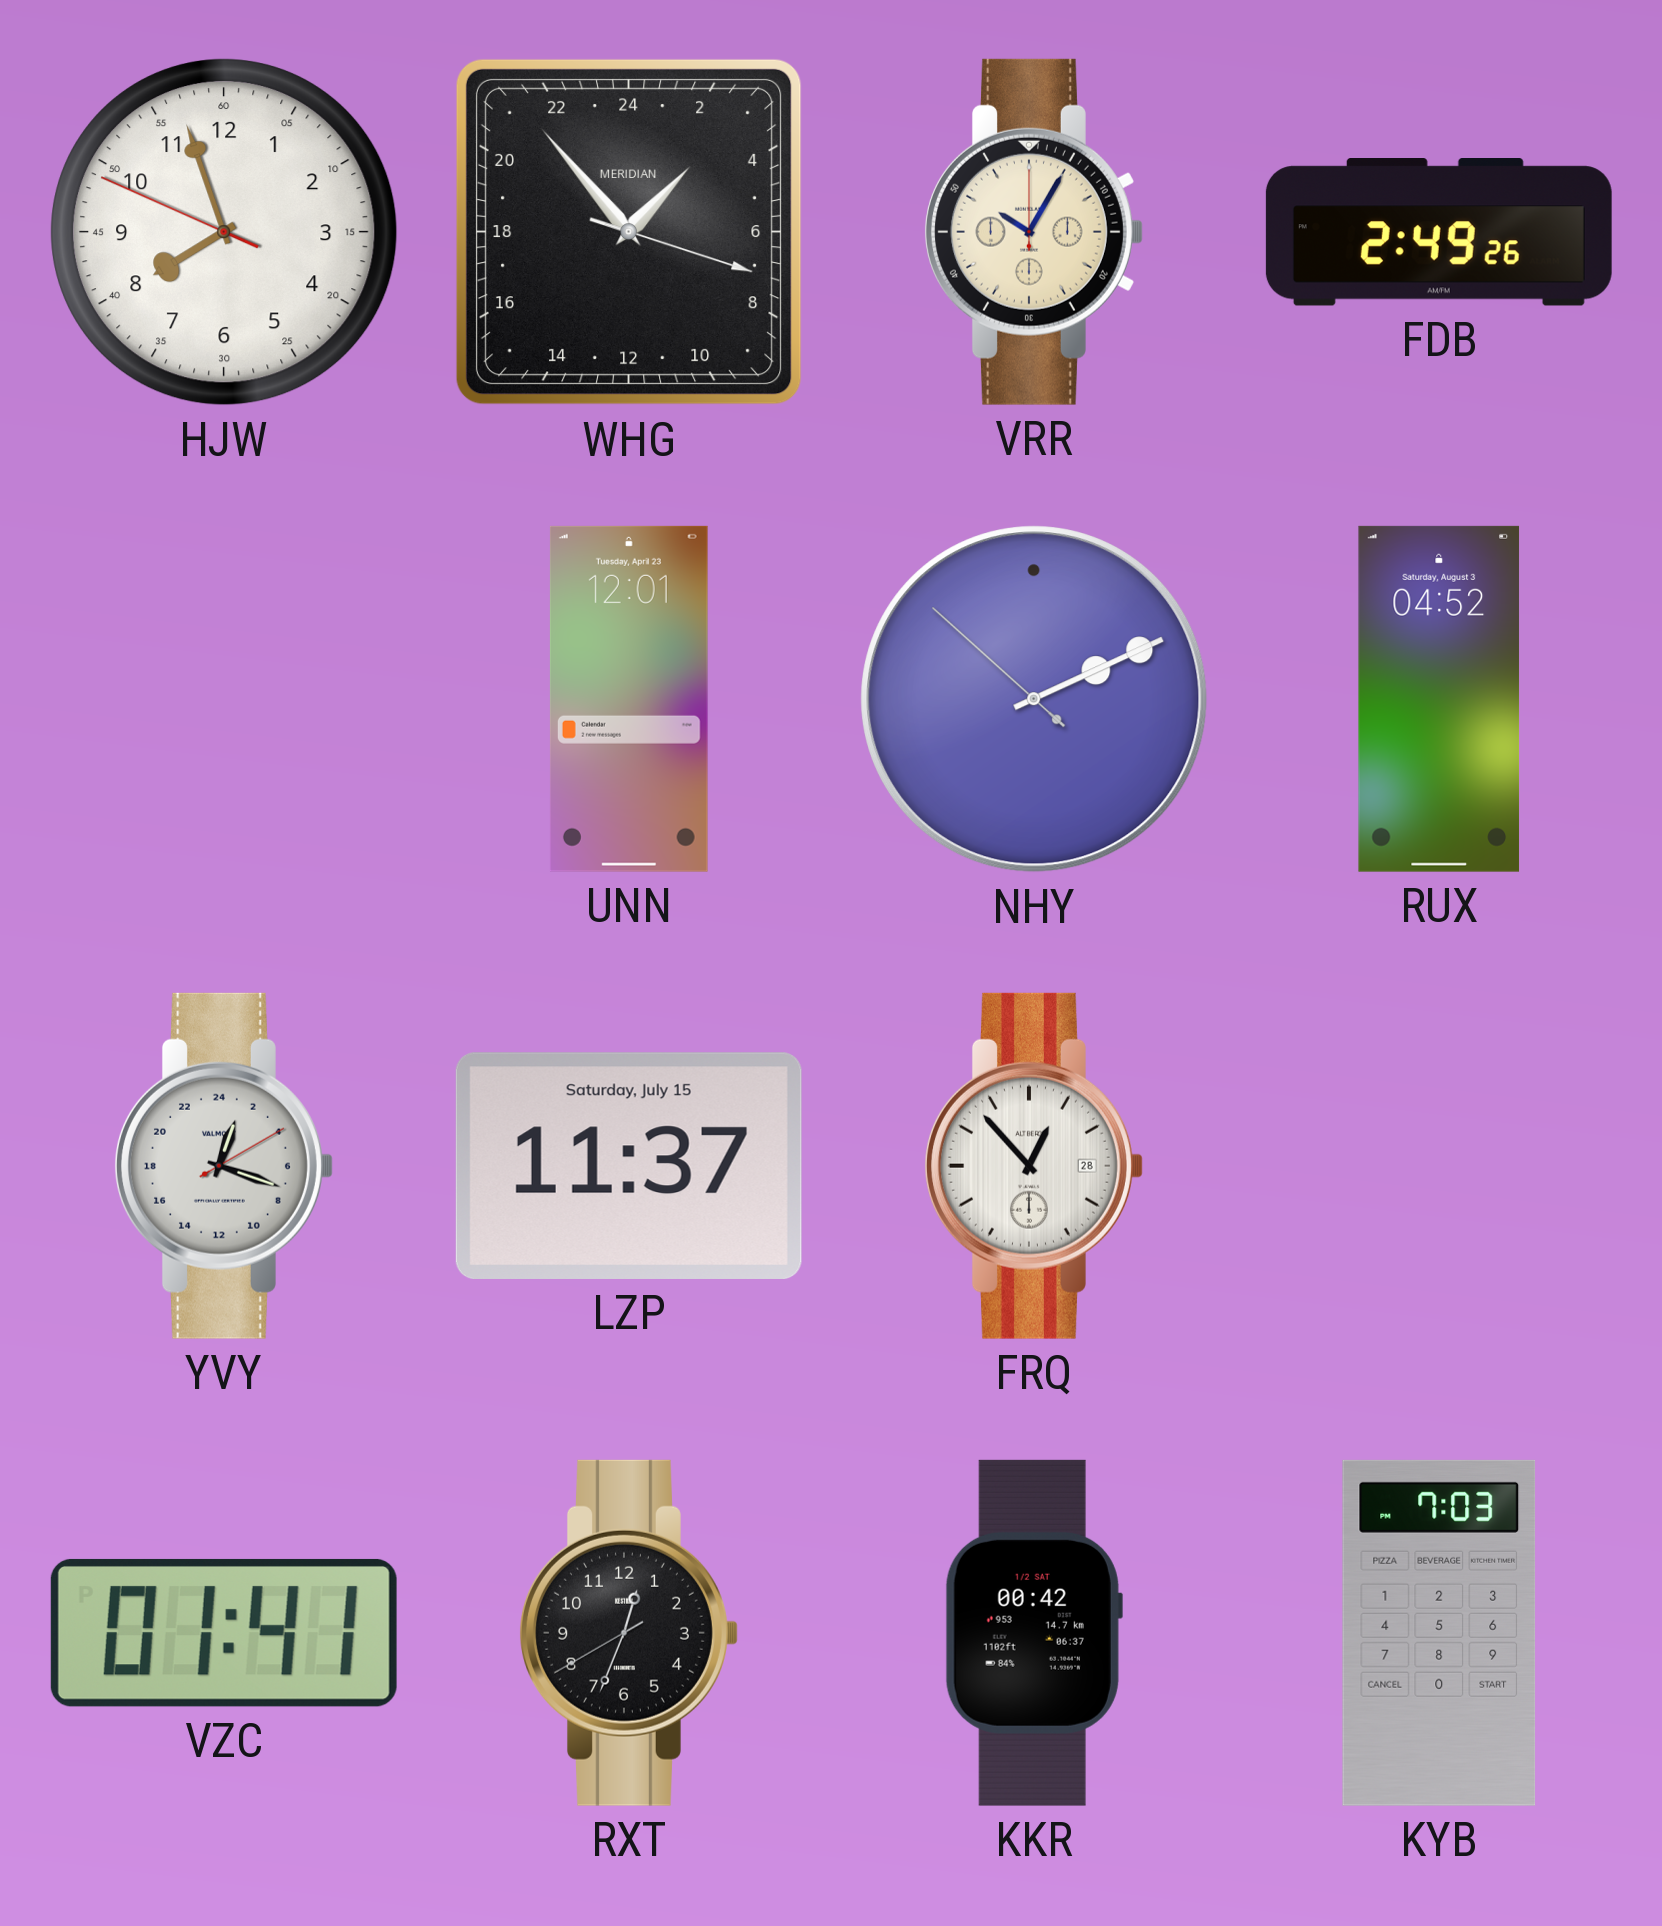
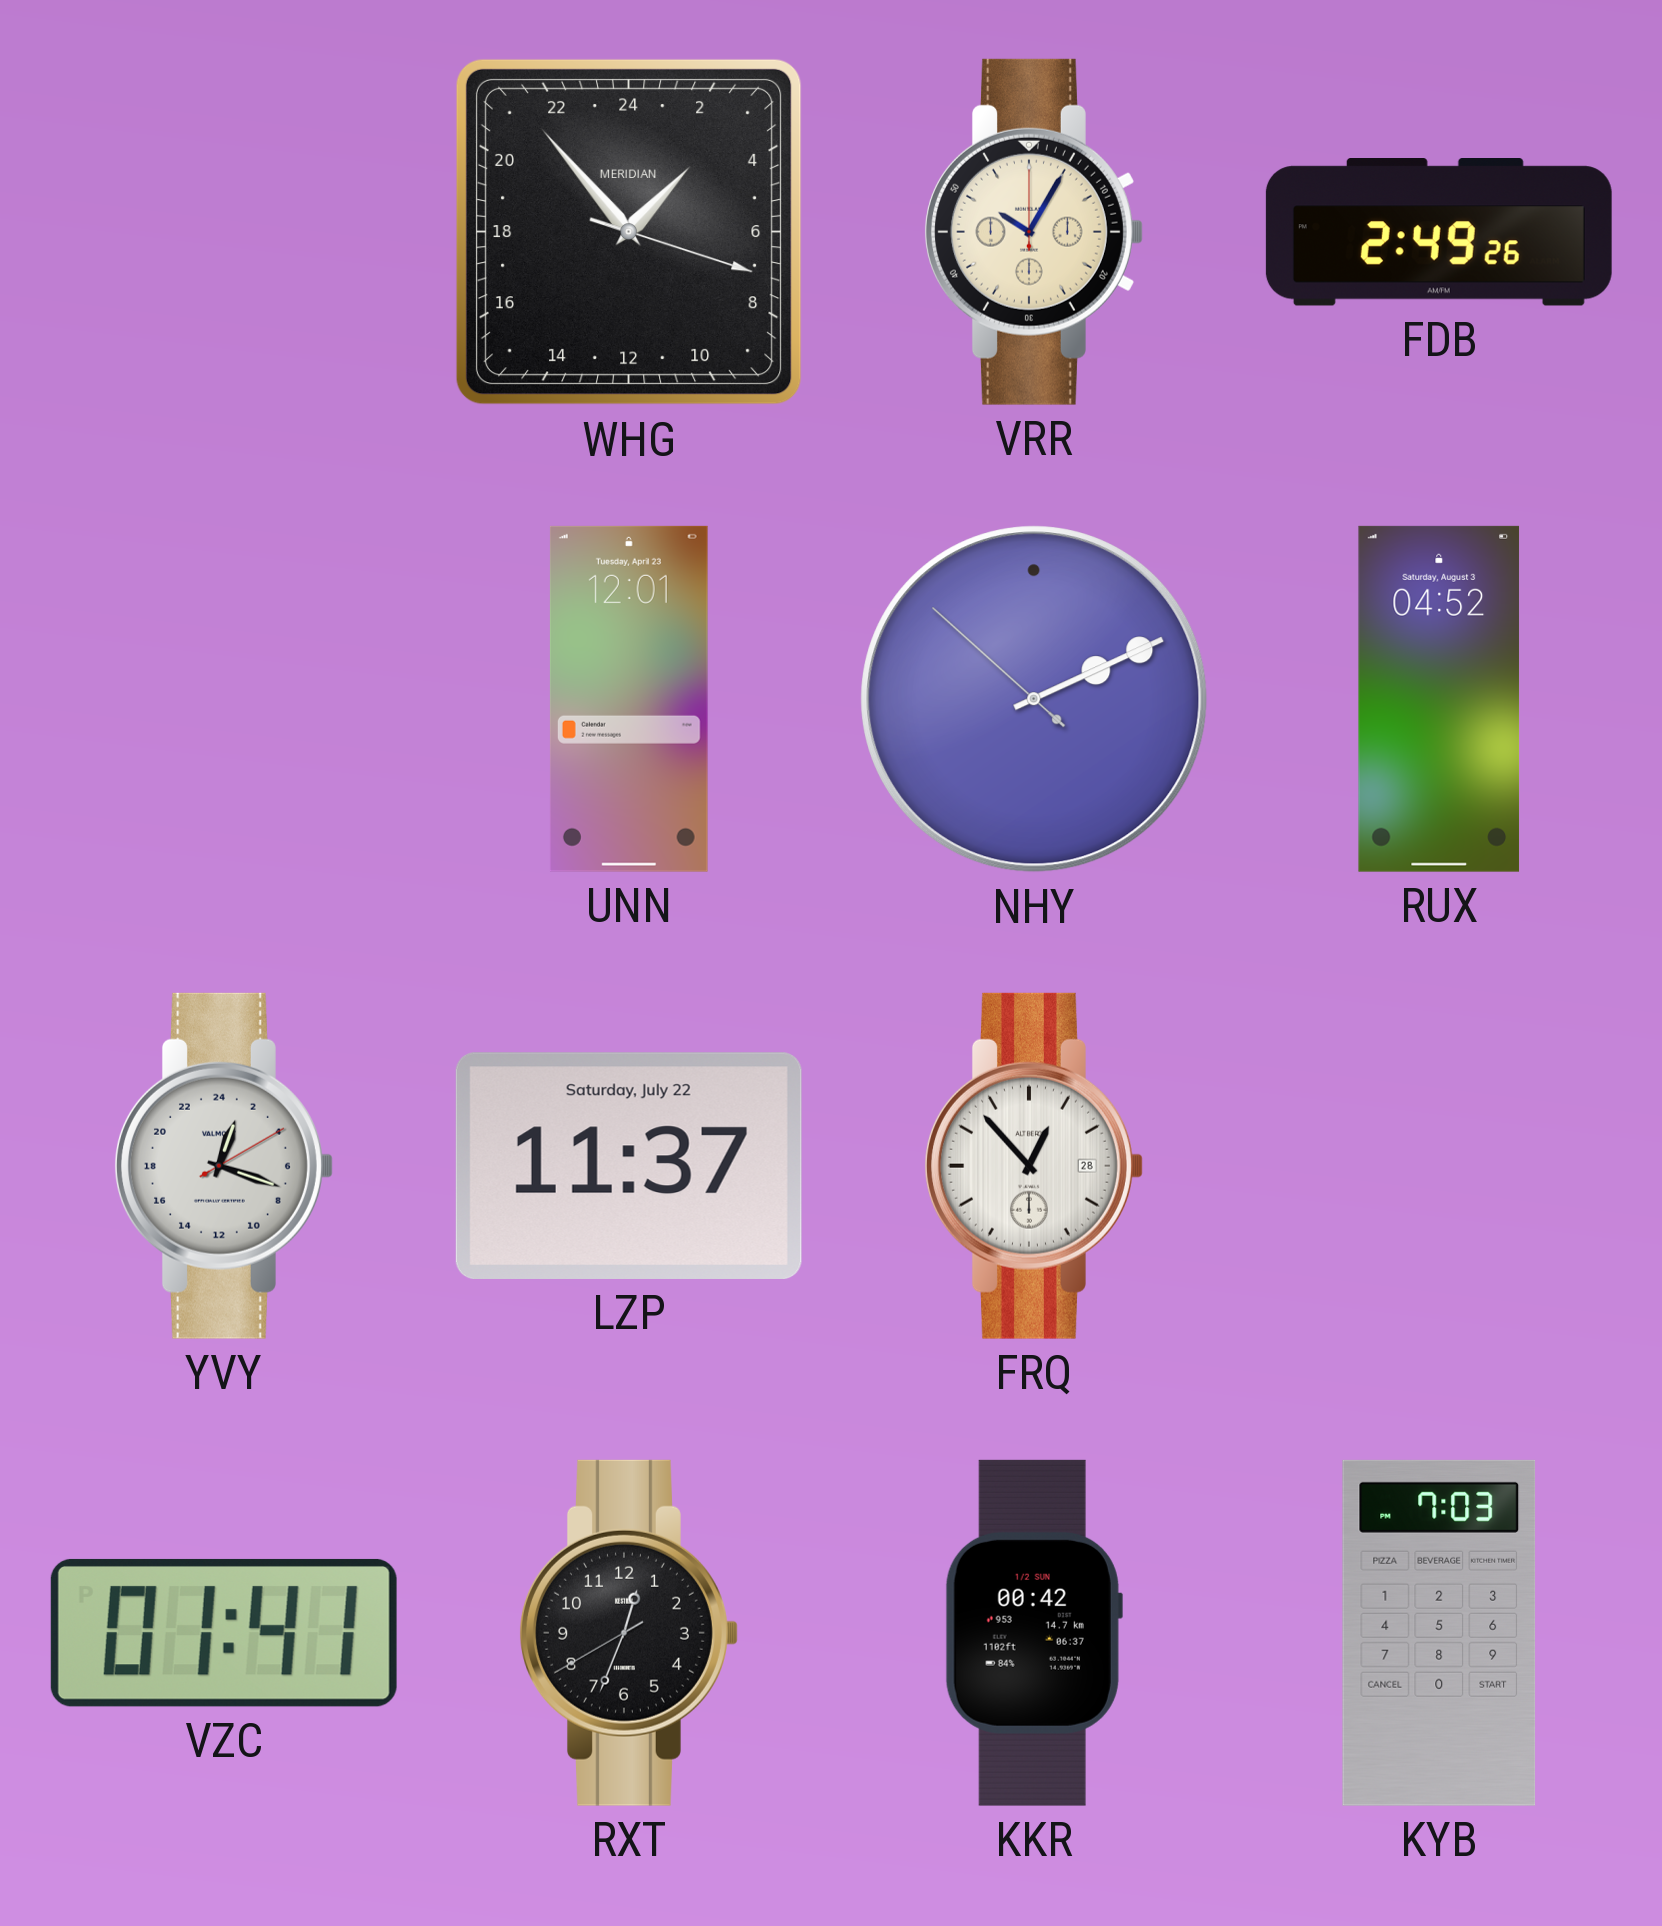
HJW: 7:56 -> none (225, 233)
LZP date: Saturday, July 15 -> Saturday, July 22 (629, 1166)
KKR date: 1/2 SAT -> 1/2 SUN (1033, 1633)
